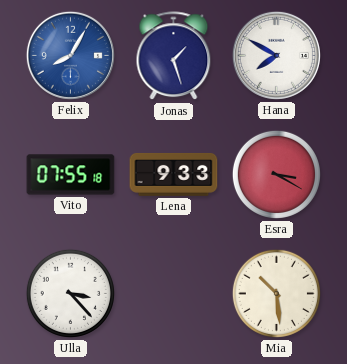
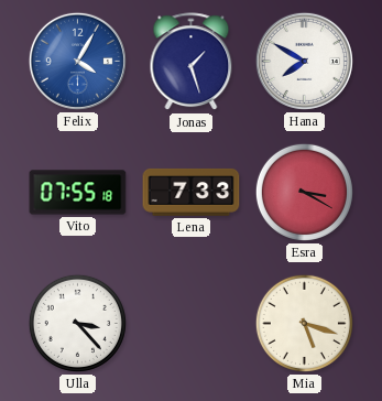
Felix: 8:05 -> 4:05 (77, 61)
Lena: 9:33 -> 7:33 (192, 193)
Mia: 10:29 -> 5:18 (304, 323)
